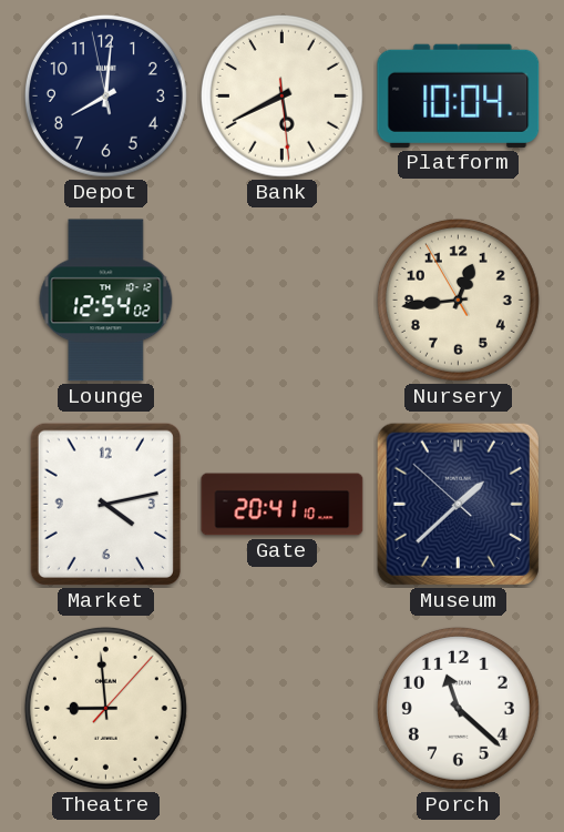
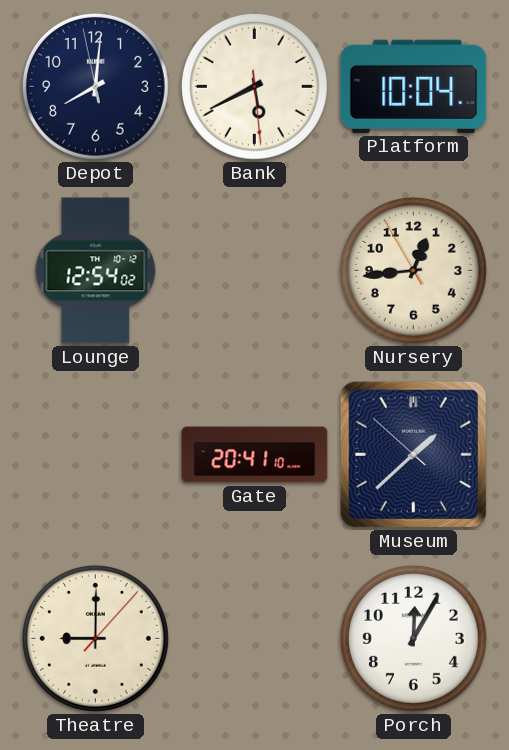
Market: 4:13 -> none (105, 504)
Theatre: 8:59 -> 9:00 (95, 638)
Porch: 11:22 -> 12:05 (413, 638)
